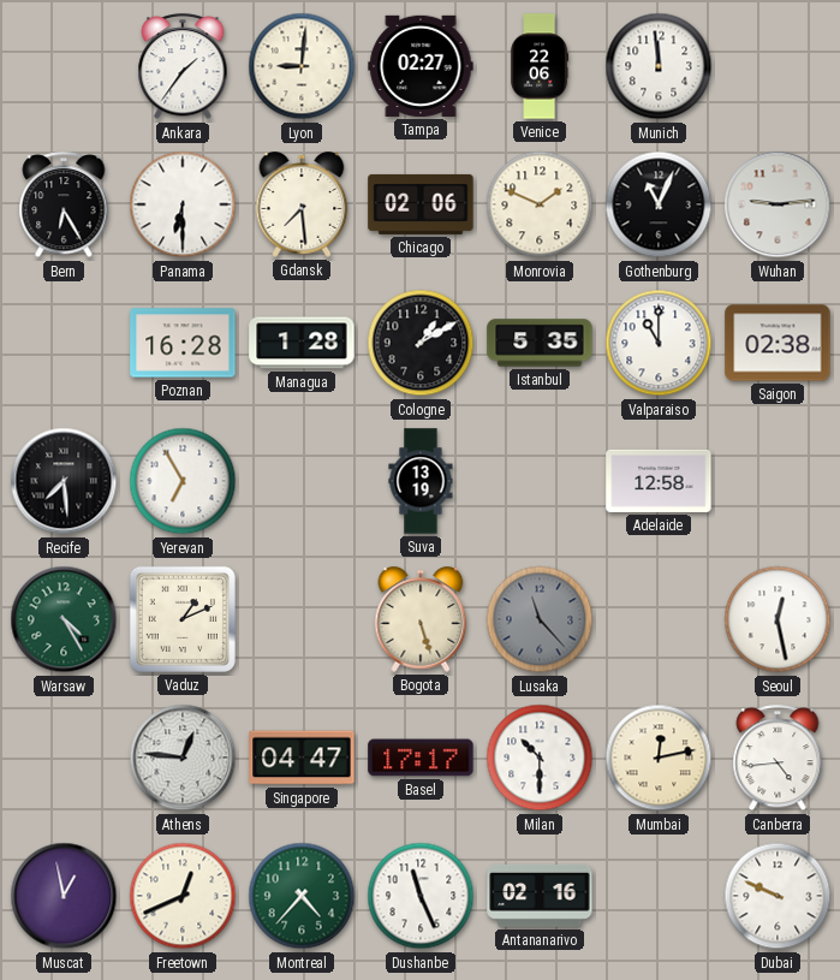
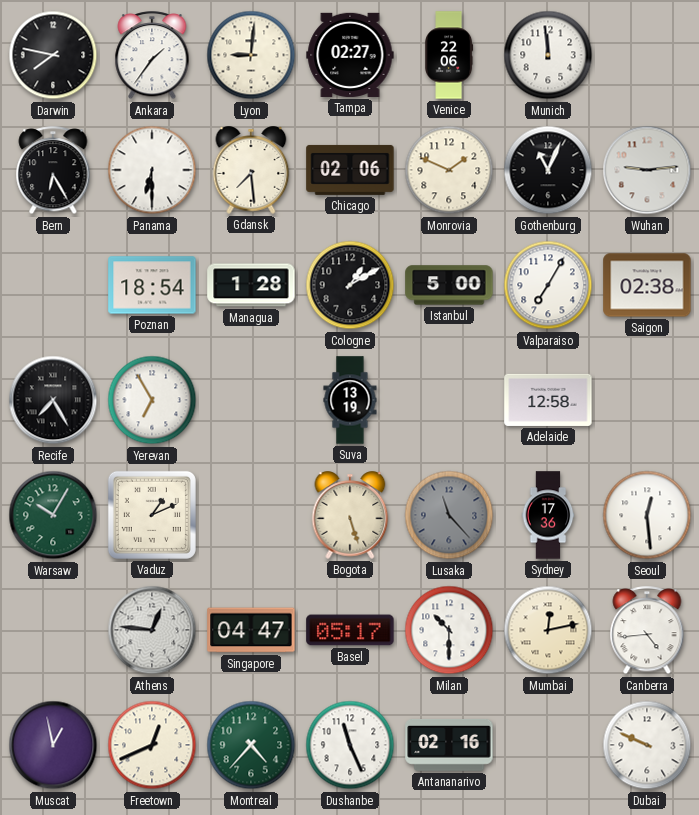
Darwin: none -> 7:47 (53, 55)
Poznan: 16:28 -> 18:54 (152, 285)
Istanbul: 5:35 -> 5:00 (449, 285)
Valparaiso: 11:00 -> 7:05 (548, 285)
Recife: 7:29 -> 7:25 (53, 400)
Warsaw: 4:25 -> 10:05 (53, 515)
Sydney: none -> 17:36 (548, 515)
Seoul: 12:28 -> 12:29 (647, 515)
Basel: 17:17 -> 05:17 (350, 630)
